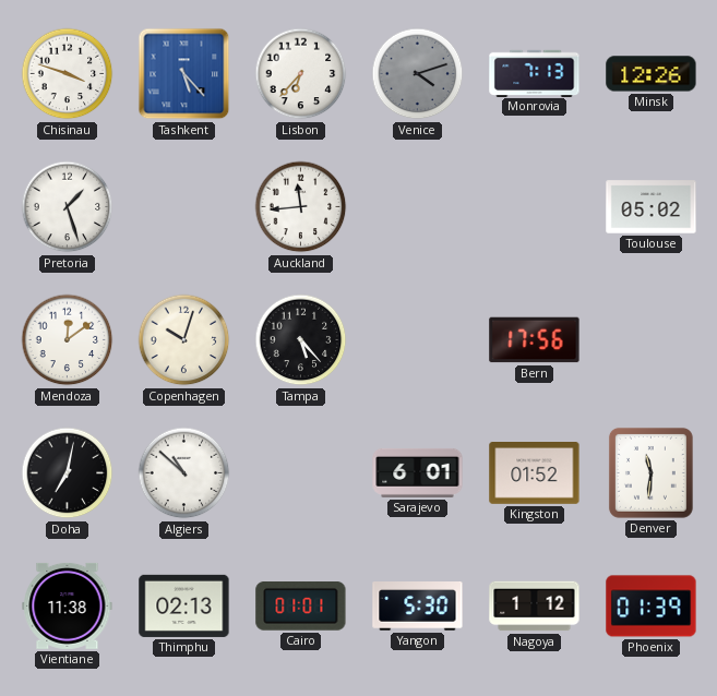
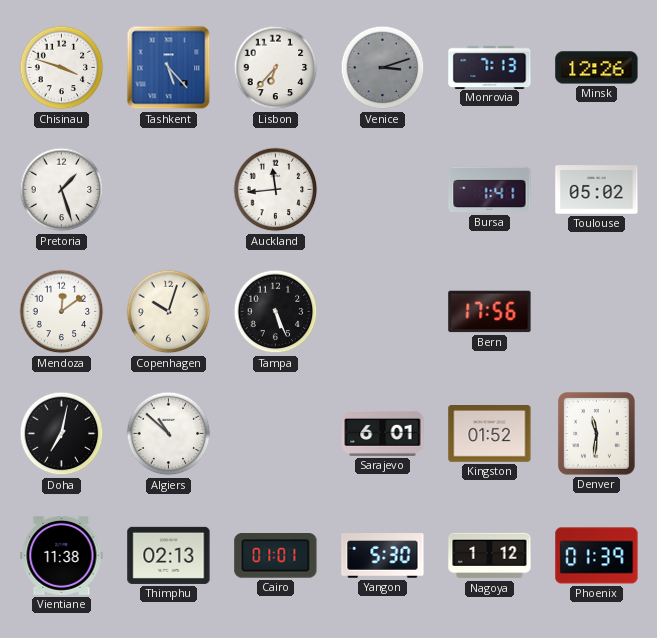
Venice: 4:12 -> 3:12 (383, 68)
Bursa: none -> 1:41 (490, 190)
Tampa: 5:23 -> 5:26 (276, 312)
